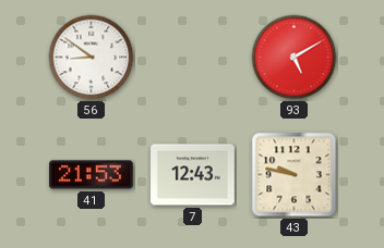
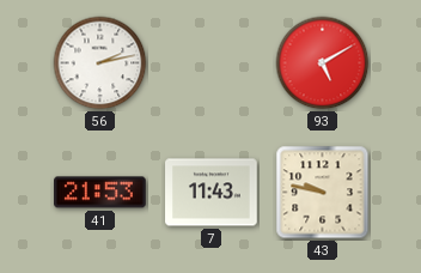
56: 8:51 -> 2:13 (100, 63)
7: 12:43 -> 11:43 (212, 193)
